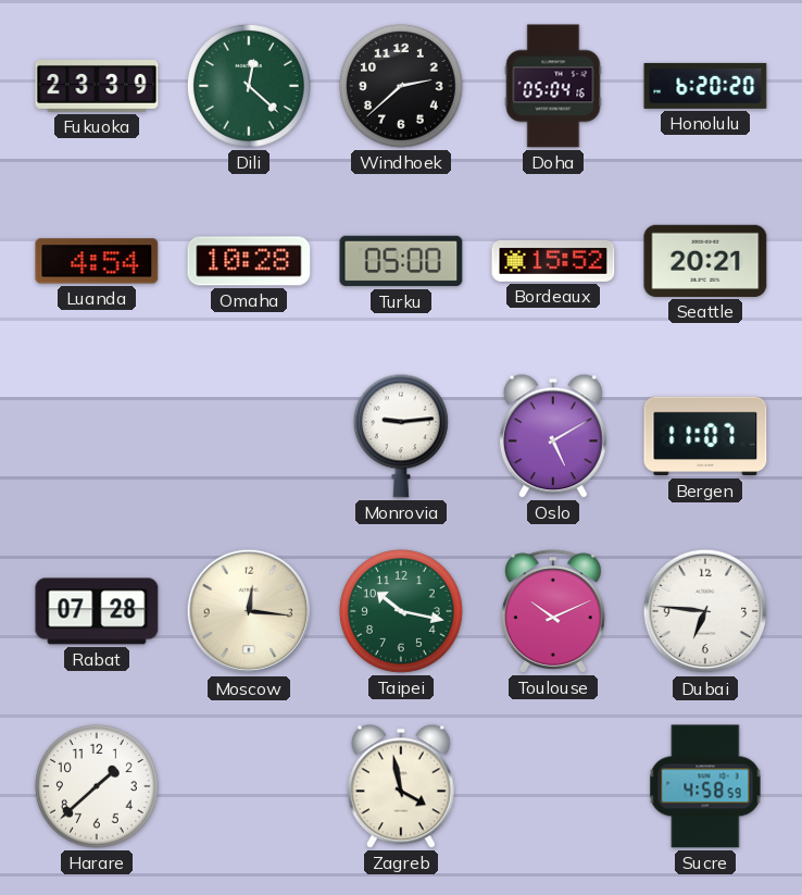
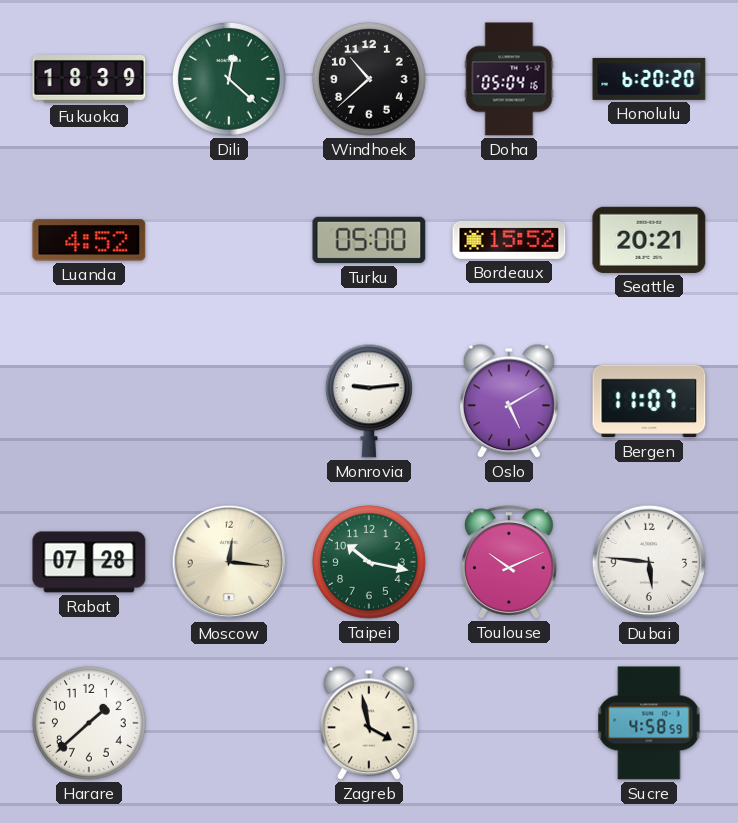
Fukuoka: 23:39 -> 18:39 (89, 80)
Windhoek: 2:38 -> 10:38 (369, 79)
Luanda: 4:54 -> 4:52 (89, 240)
Omaha: 10:28 -> none (249, 261)
Dubai: 6:46 -> 5:46 (649, 562)
